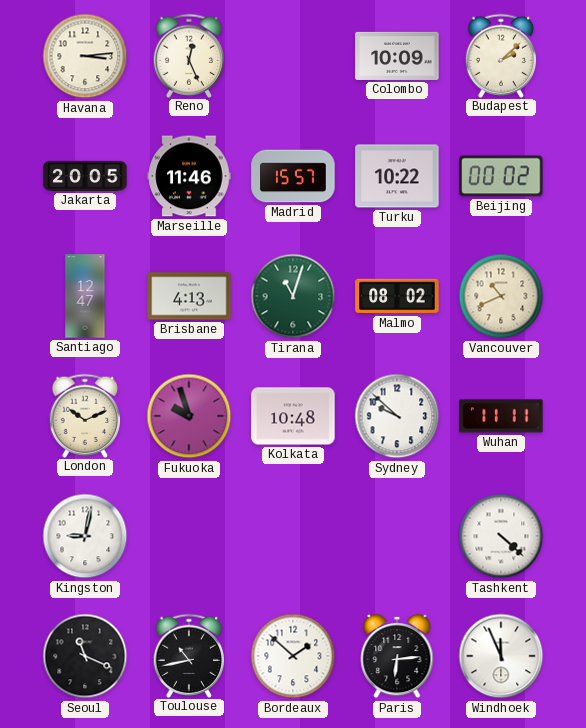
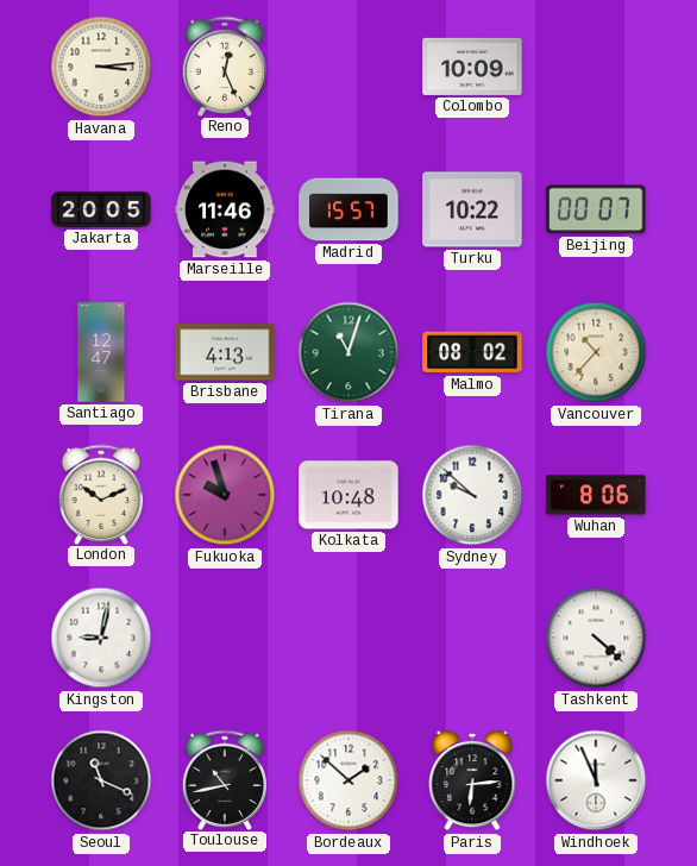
Budapest: 2:08 -> none (501, 55)
Beijing: 00:02 -> 00:07 (596, 209)
Vancouver: 10:41 -> 10:37 (596, 352)
Wuhan: 11:11 -> 8:06 (596, 495)
